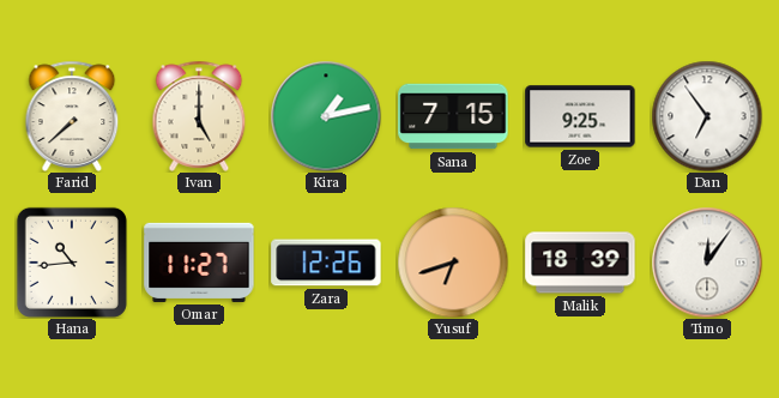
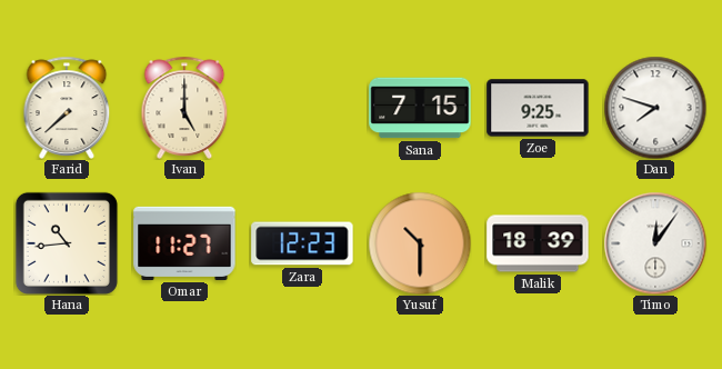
Kira: 1:13 -> none (326, 116)
Dan: 6:54 -> 7:48 (655, 108)
Zara: 12:26 -> 12:23 (302, 243)
Yusuf: 6:42 -> 10:30 (420, 243)
